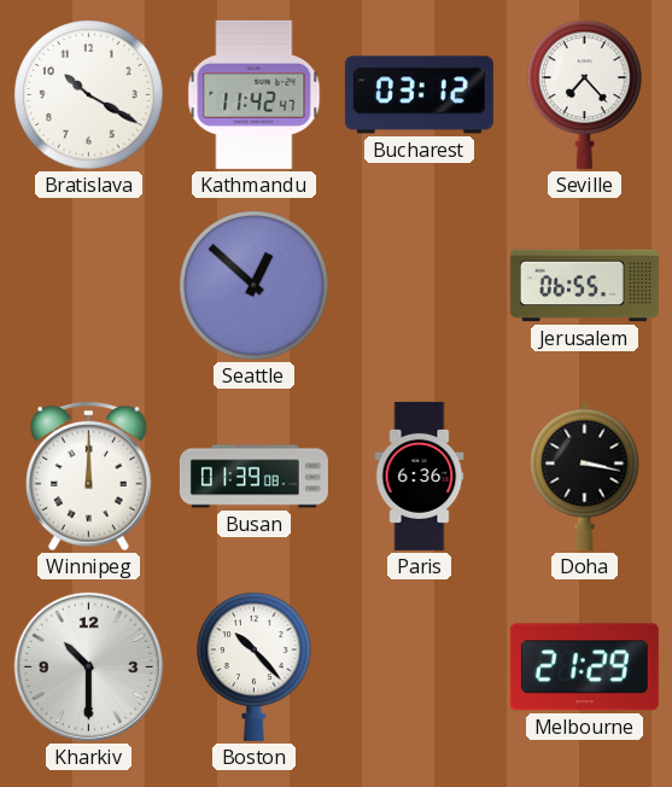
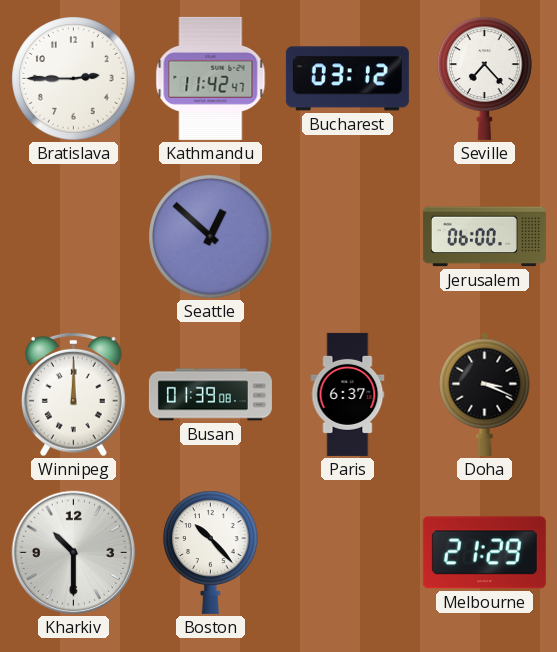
Bratislava: 10:20 -> 2:45 (74, 79)
Jerusalem: 06:55 -> 06:00 (484, 237)
Paris: 6:36 -> 6:37 (348, 394)
Doha: 3:17 -> 3:19 (485, 394)
